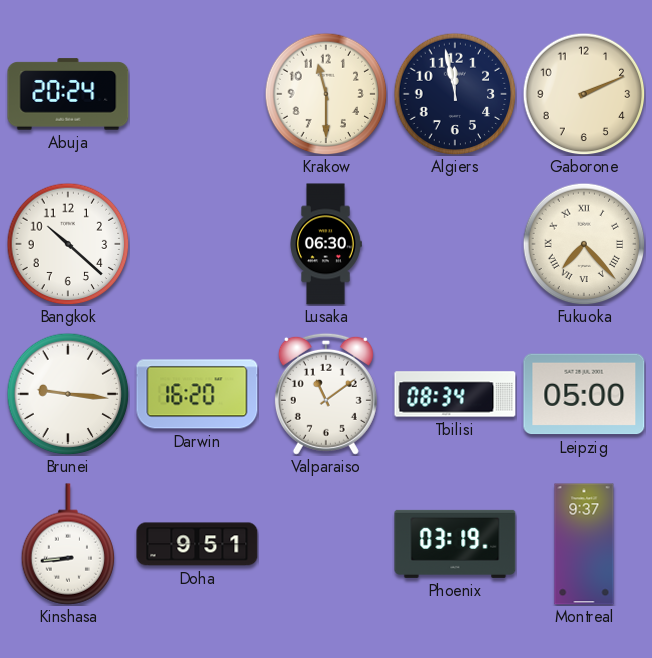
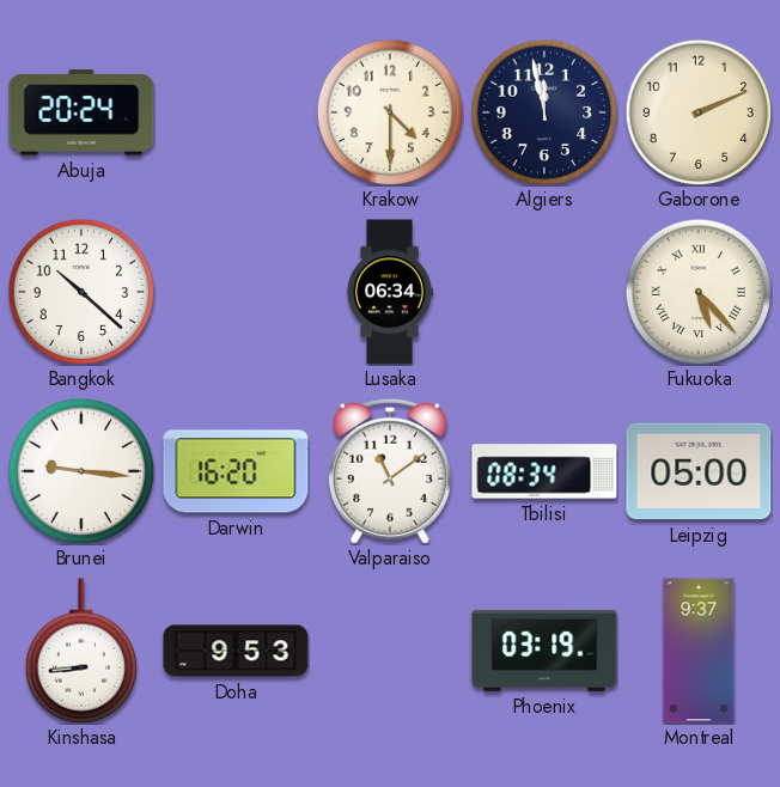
Krakow: 11:30 -> 4:30 (390, 112)
Lusaka: 06:30 -> 06:34 (390, 292)
Fukuoka: 7:23 -> 5:23 (699, 292)
Doha: 9:51 -> 9:53 (236, 651)
